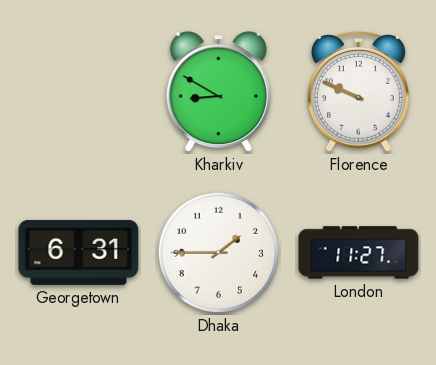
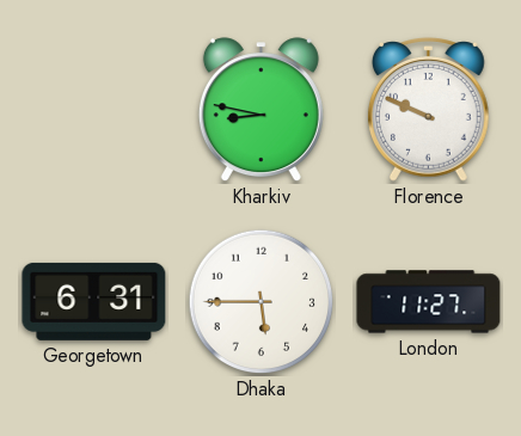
Kharkiv: 8:50 -> 8:47 (260, 110)
Dhaka: 1:45 -> 5:45 (262, 302)
